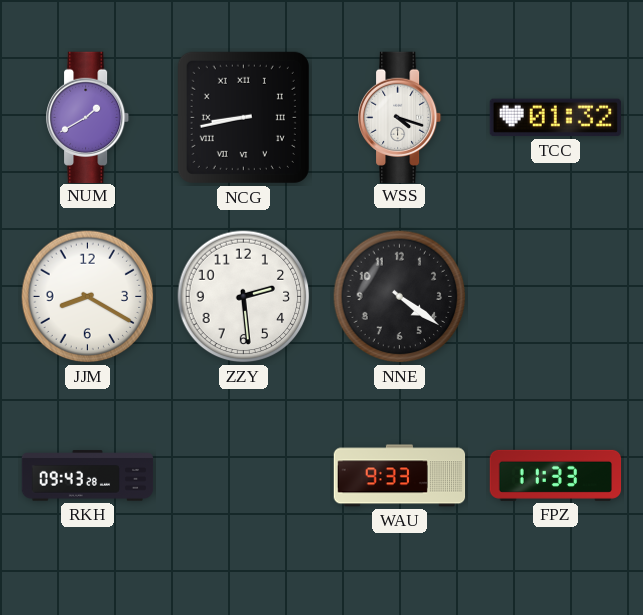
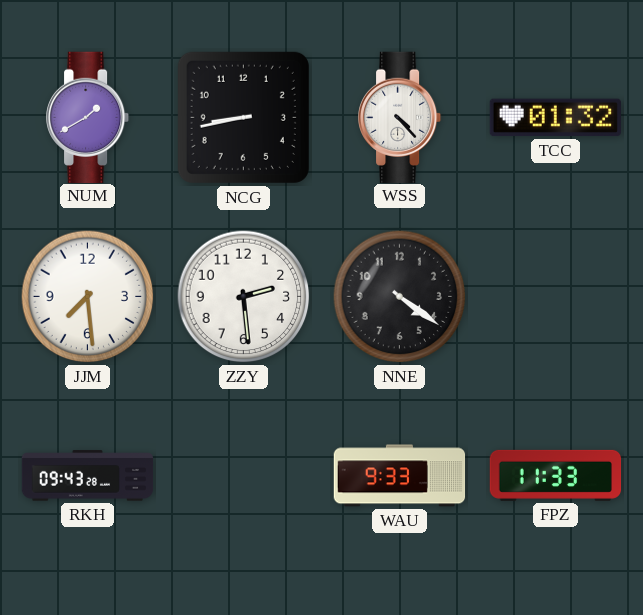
NCG numerals: Roman -> Arabic (243, 117)
WSS: 4:18 -> 4:23 (401, 117)
JJM: 8:20 -> 7:29 (88, 297)
